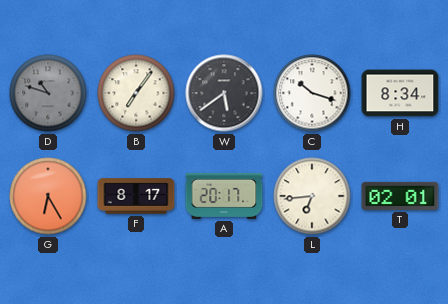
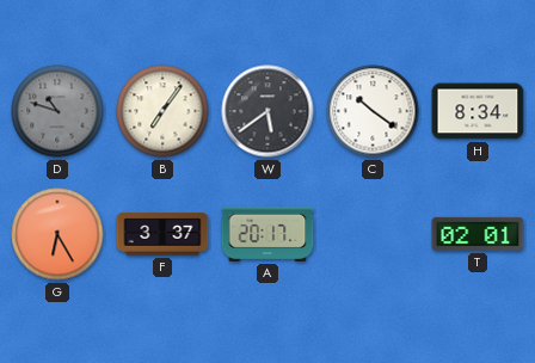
C: 10:18 -> 10:21 (373, 111)
F: 8:17 -> 3:37 (162, 234)
L: 6:44 -> none (312, 196)
